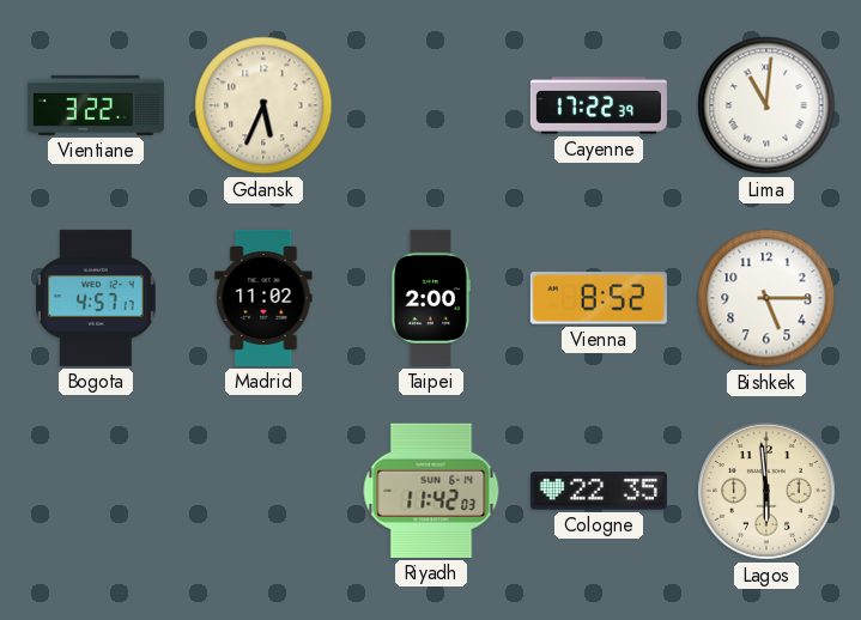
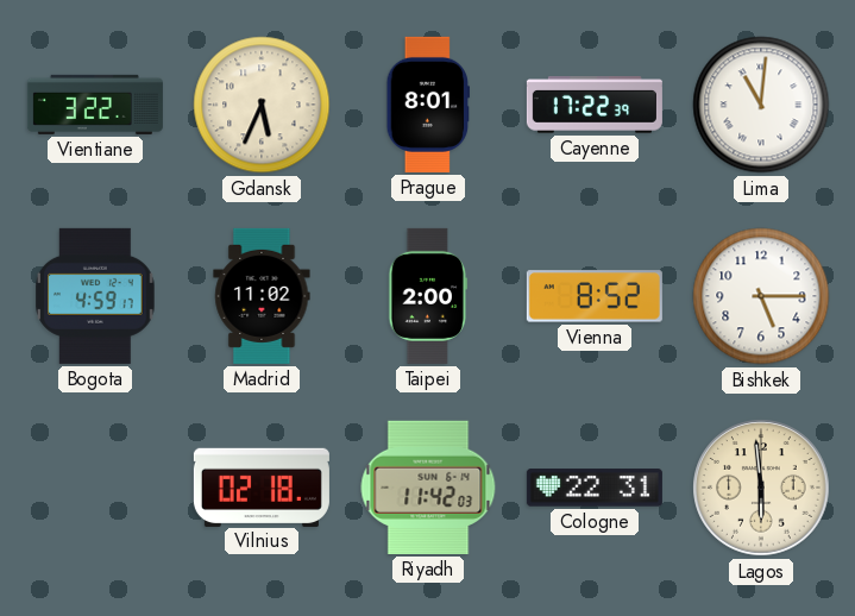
Prague: none -> 8:01 (427, 105)
Bogota: 4:57 -> 4:59 (95, 296)
Vilnius: none -> 02:18 (262, 486)
Cologne: 22:35 -> 22:31 (595, 488)
